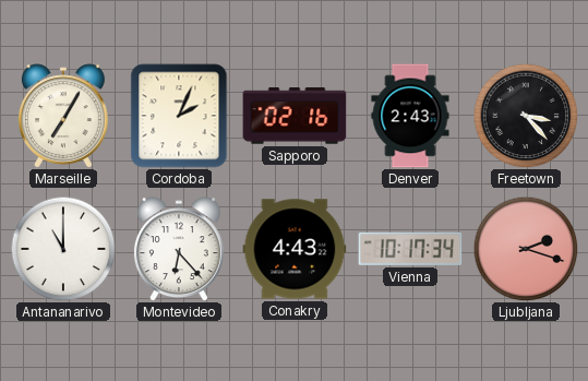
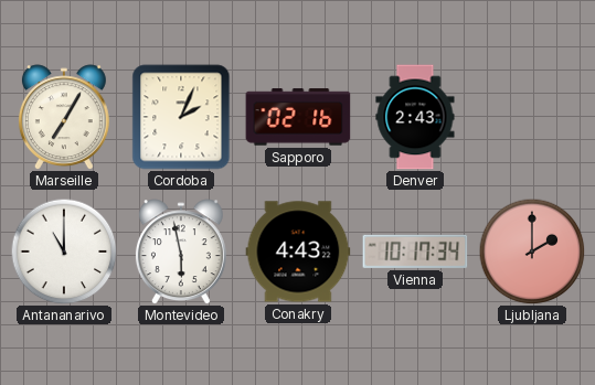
Freetown: 3:23 -> none (526, 116)
Montevideo: 6:23 -> 5:58 (181, 252)
Ljubljana: 2:18 -> 2:00 (532, 252)
